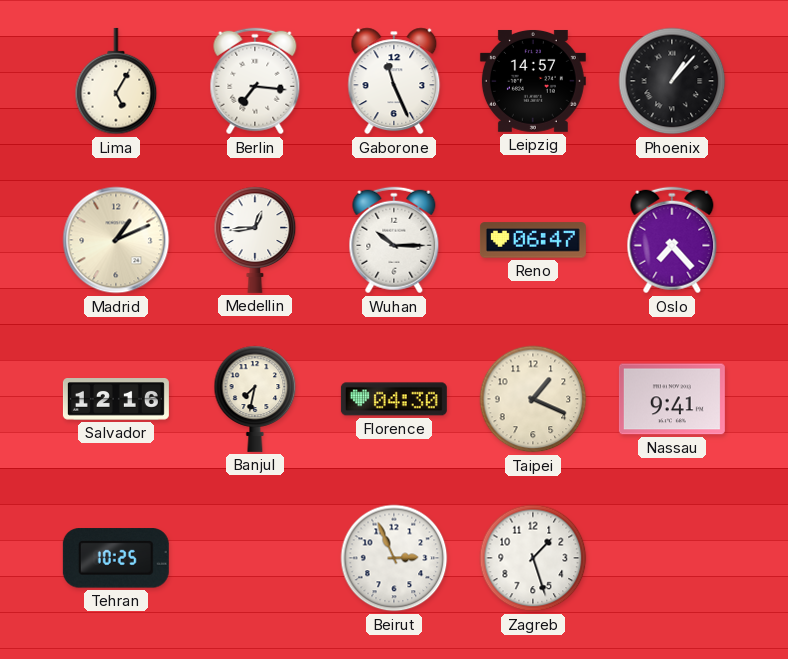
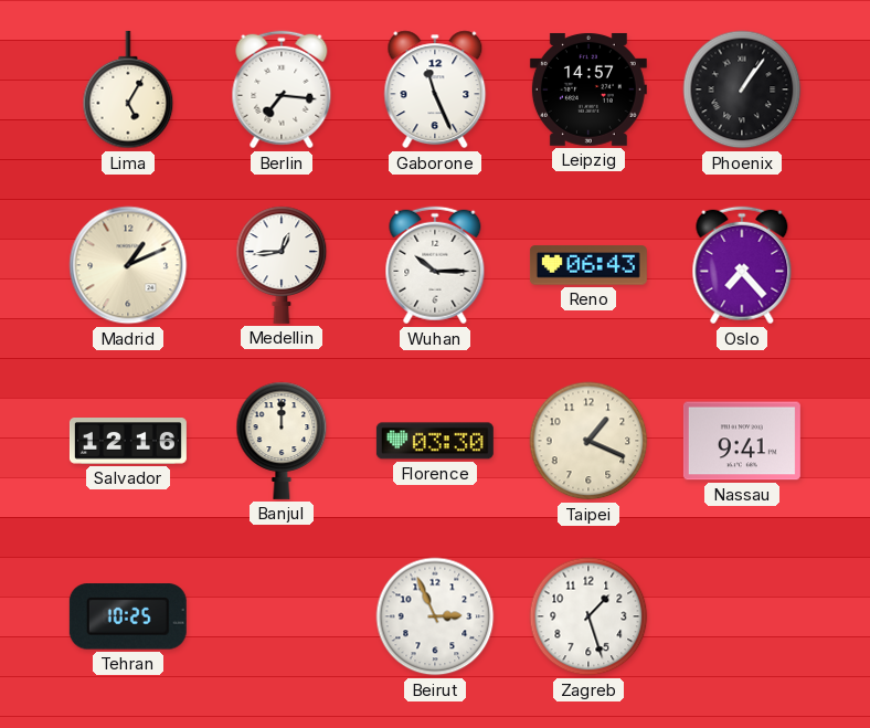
Phoenix: 1:07 -> 1:06 (742, 89)
Reno: 06:47 -> 06:43 (588, 265)
Banjul: 7:32 -> 12:00 (282, 441)
Florence: 04:30 -> 03:30 (435, 441)
